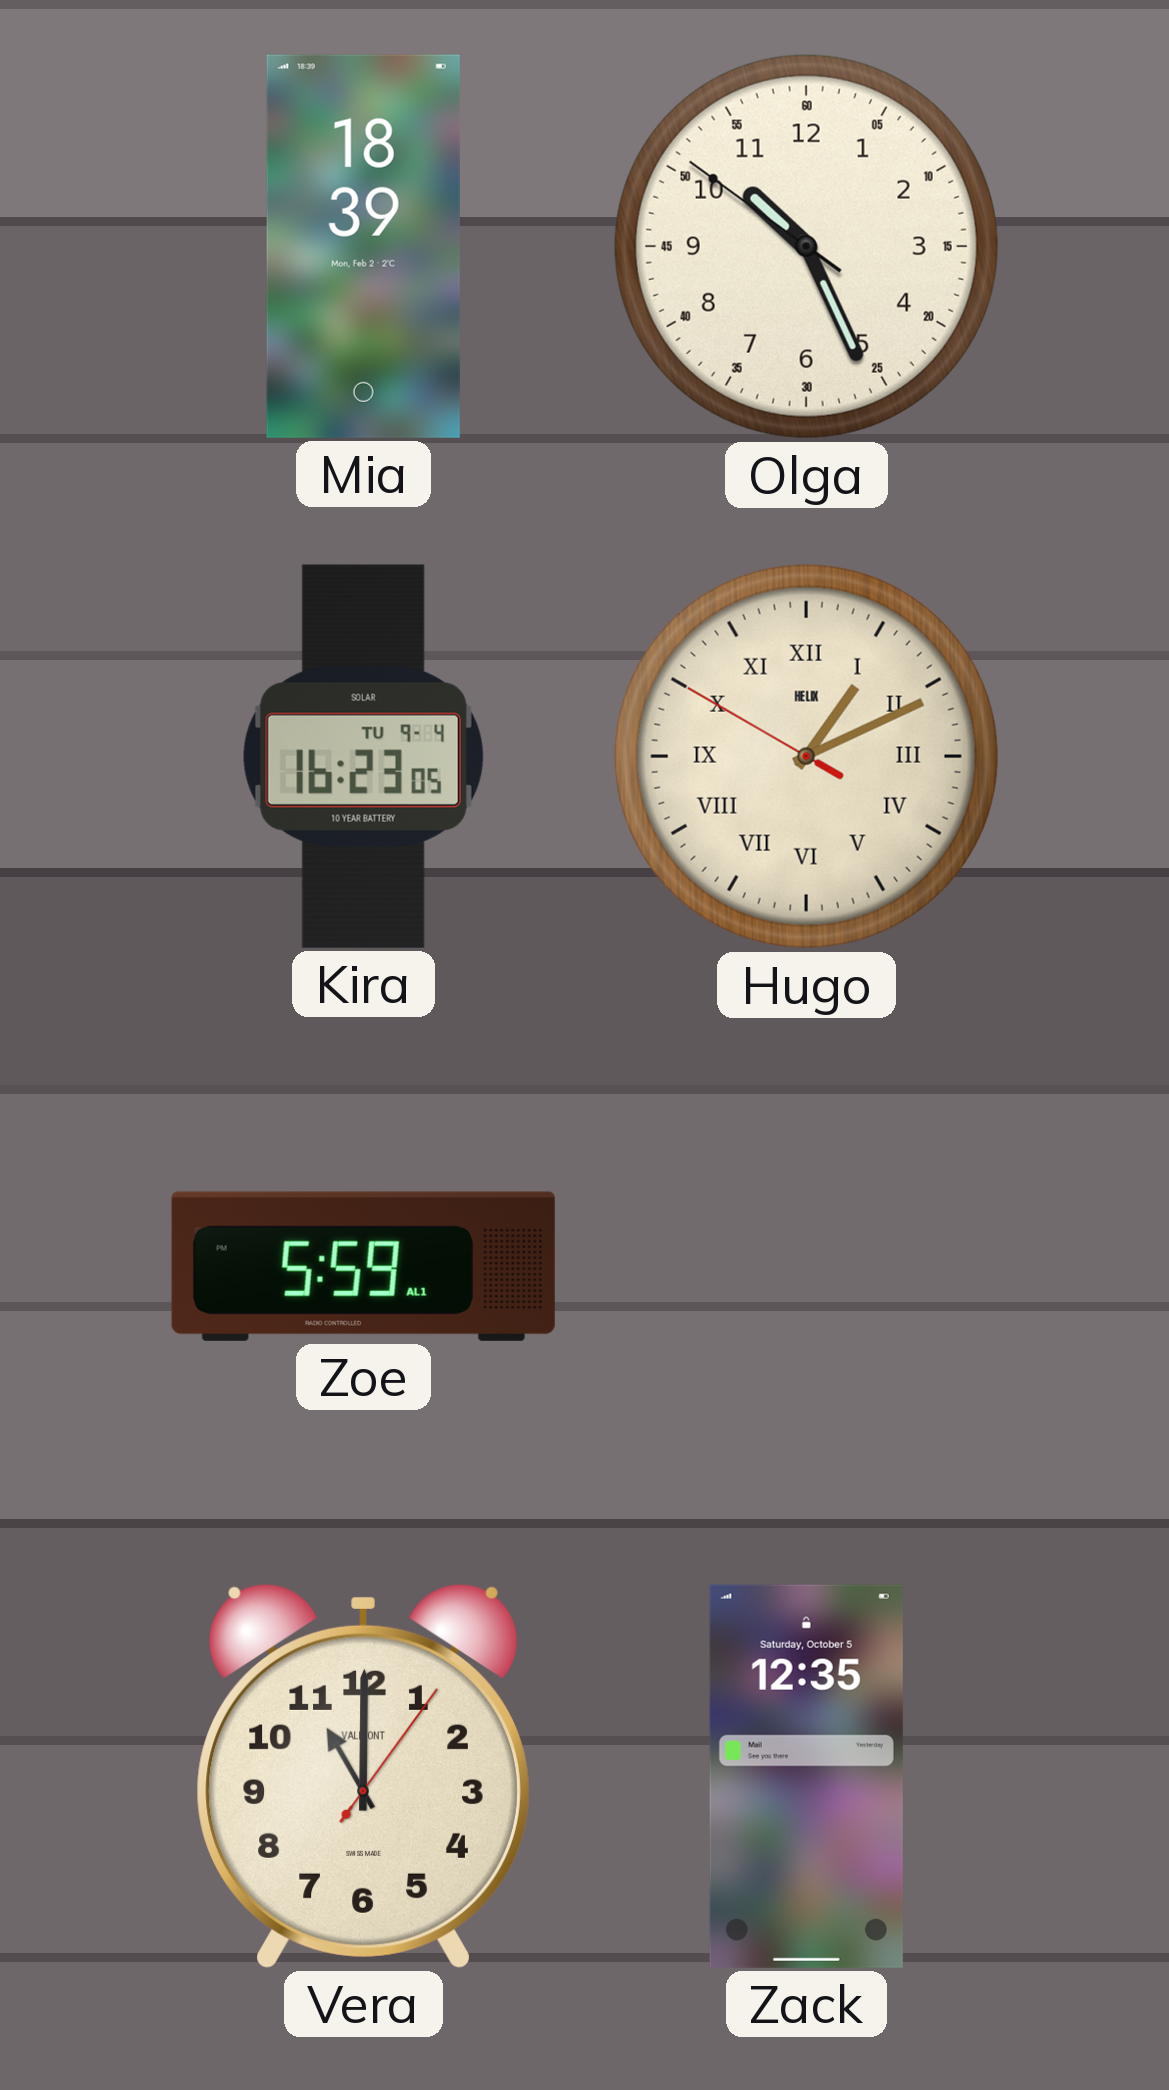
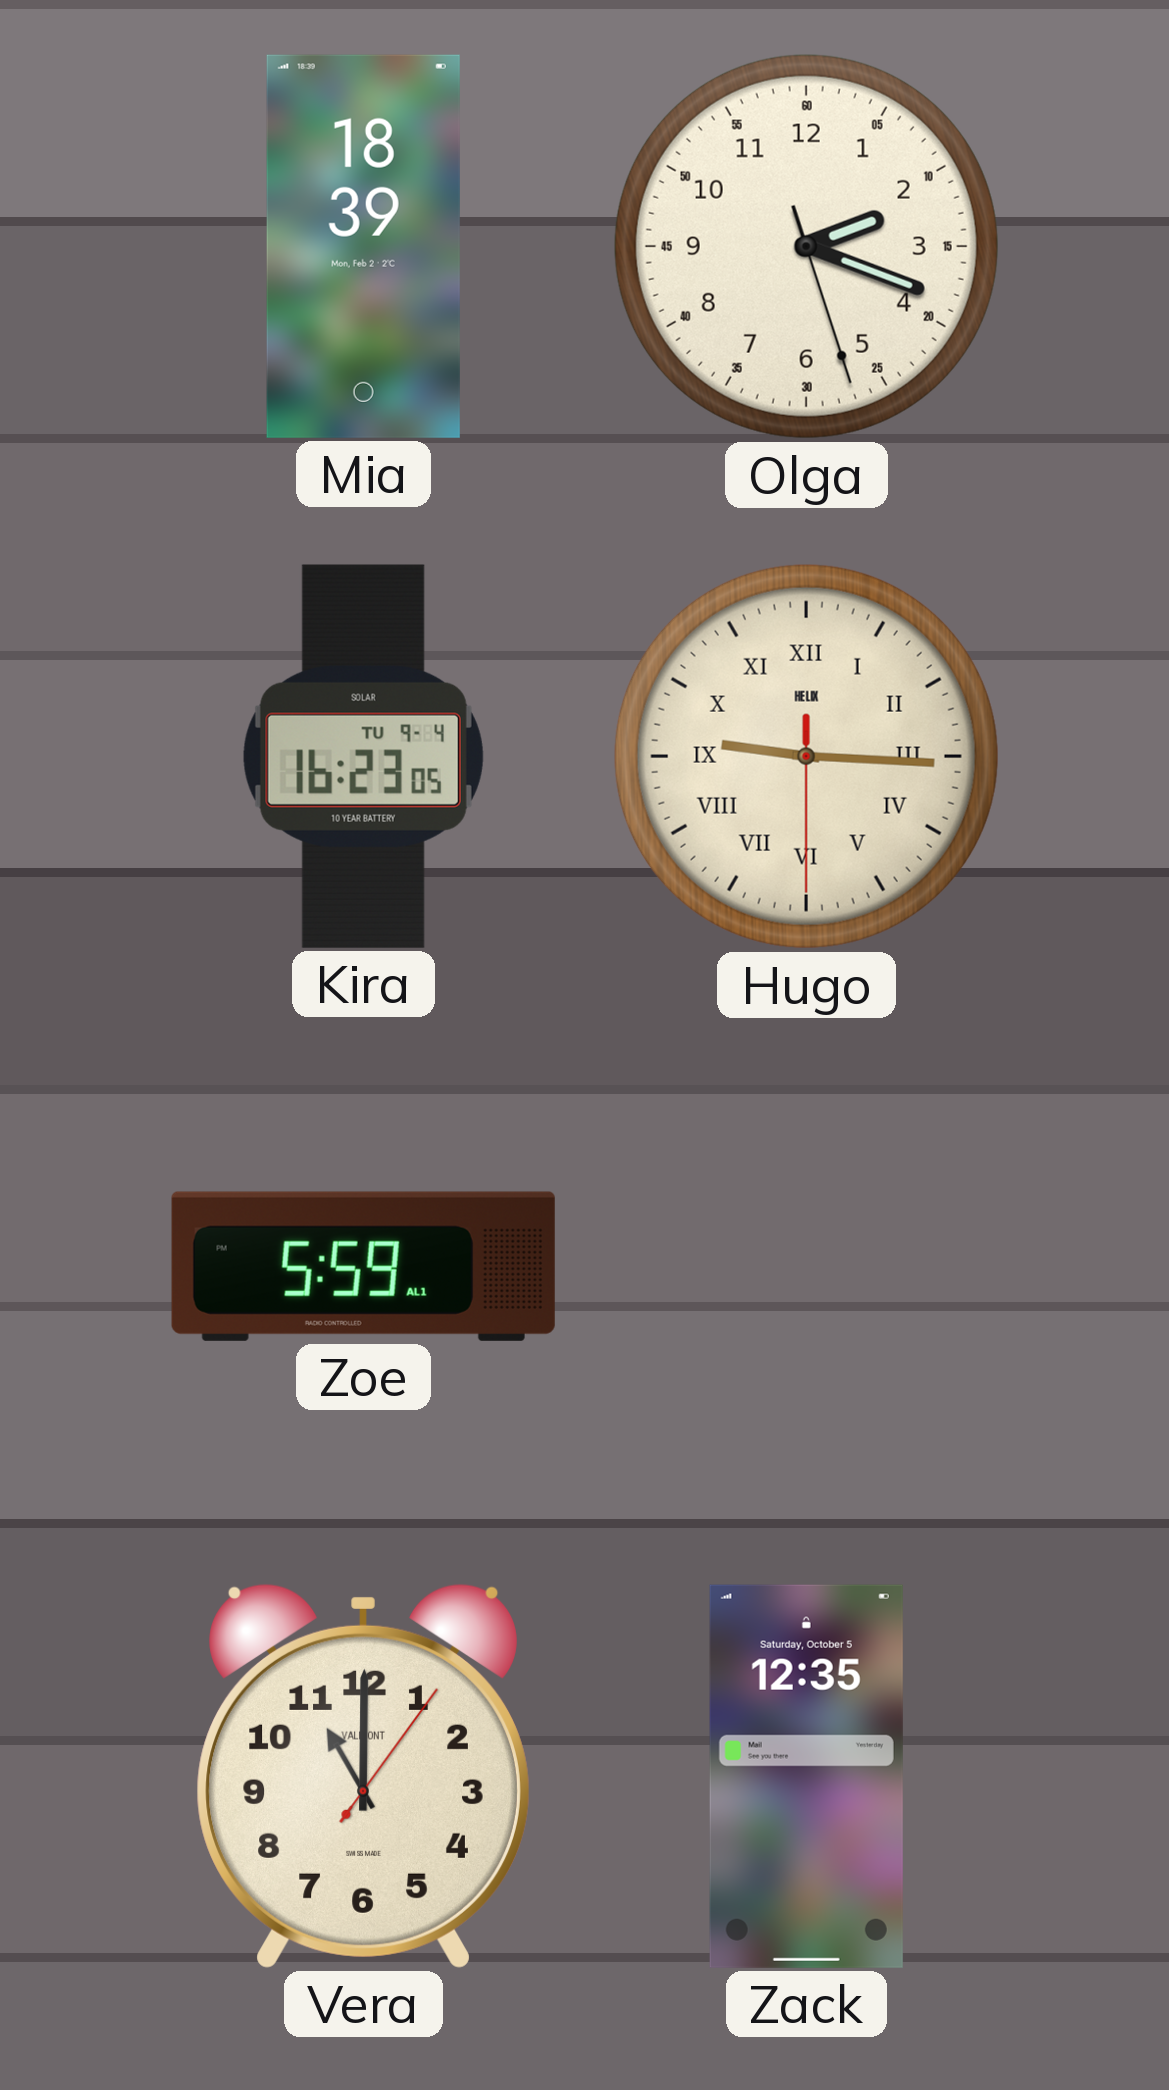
Olga: 10:25 -> 2:18 (806, 246)
Hugo: 1:10 -> 9:15 (806, 756)
